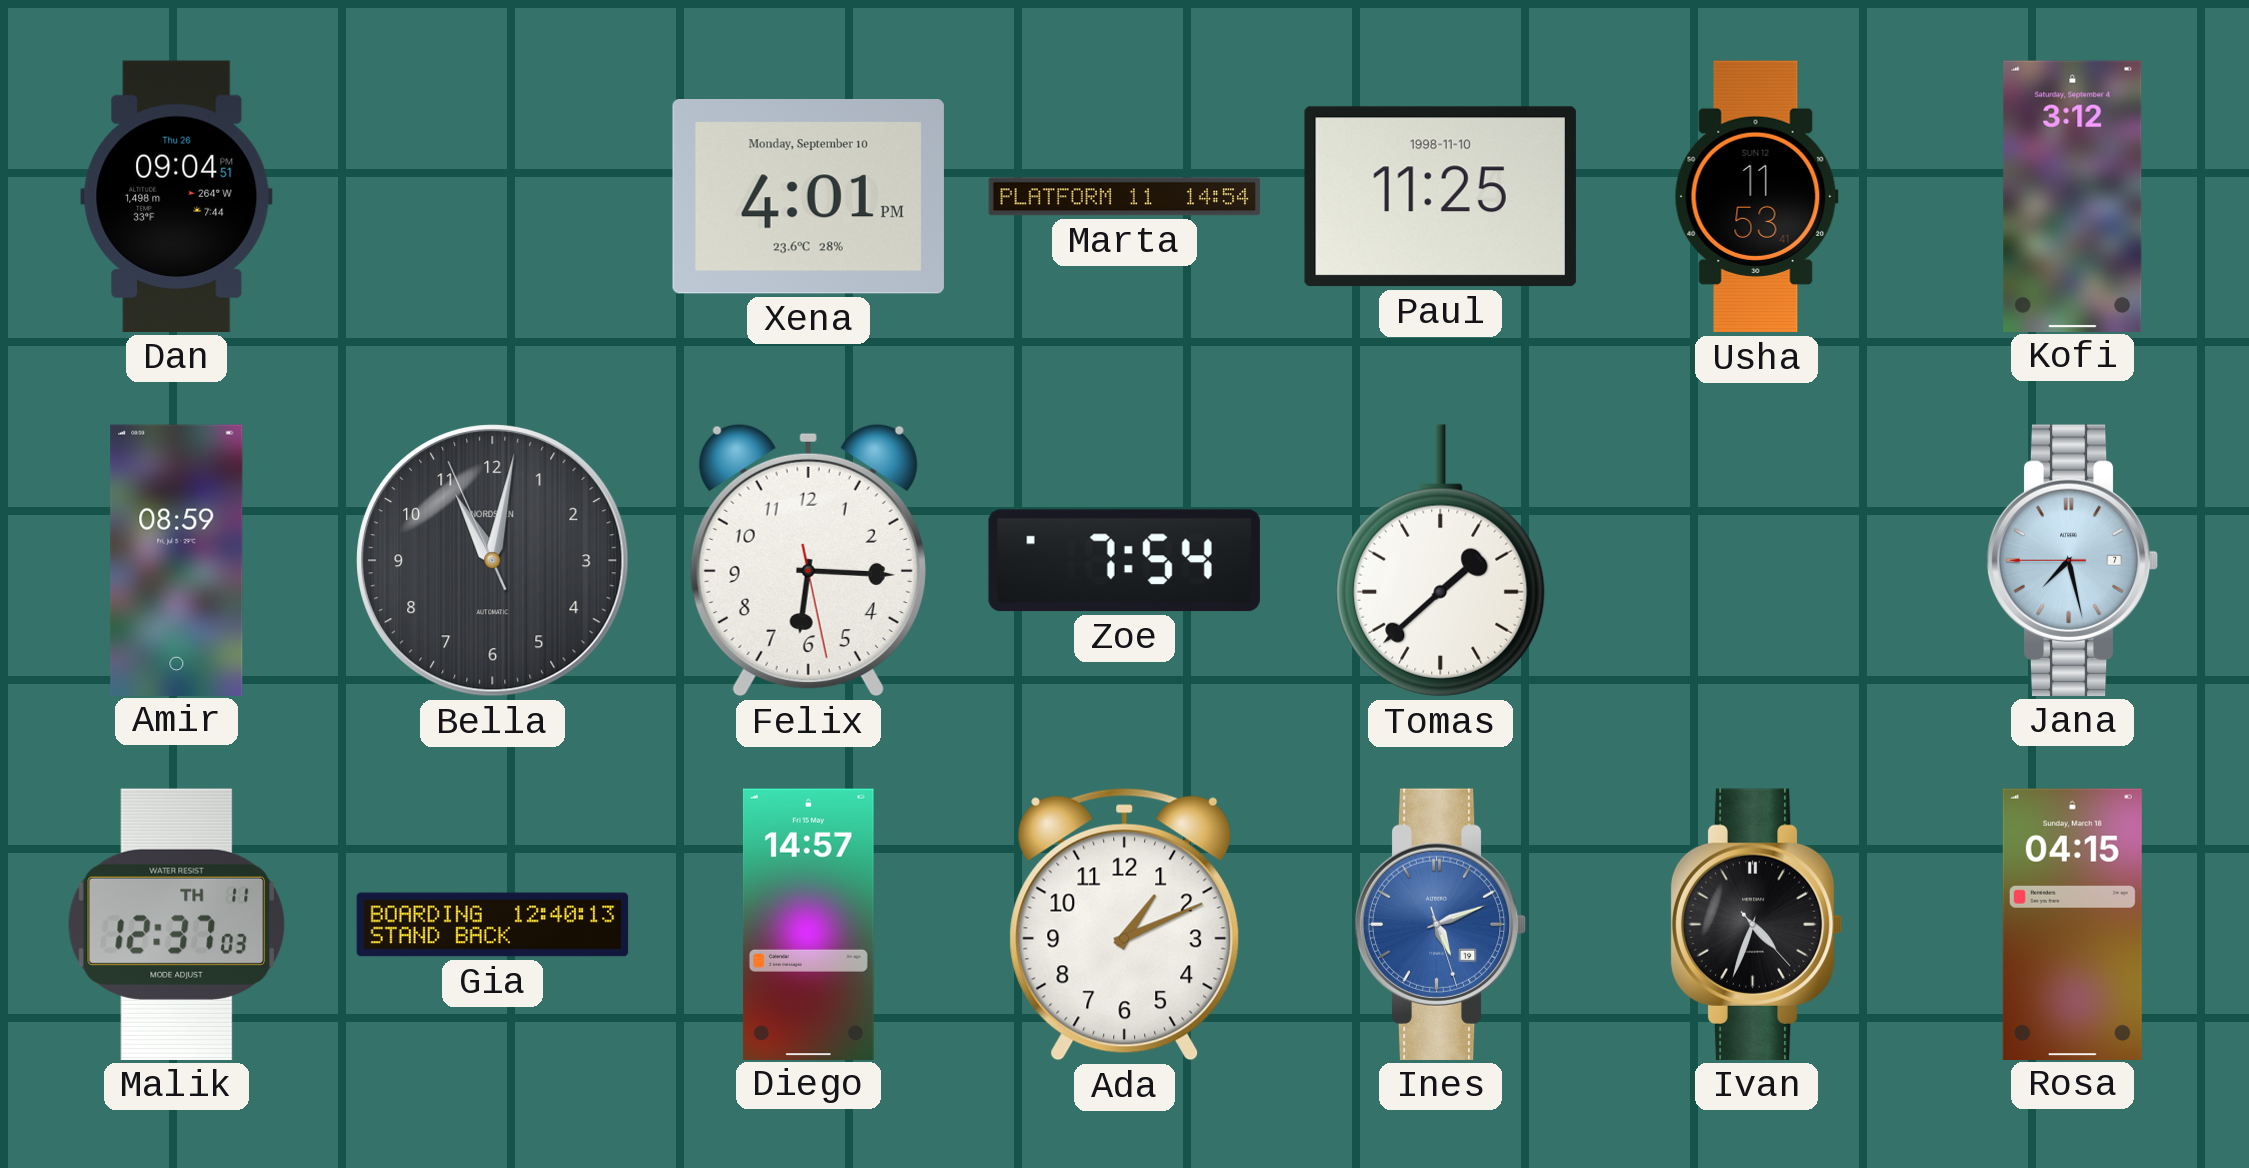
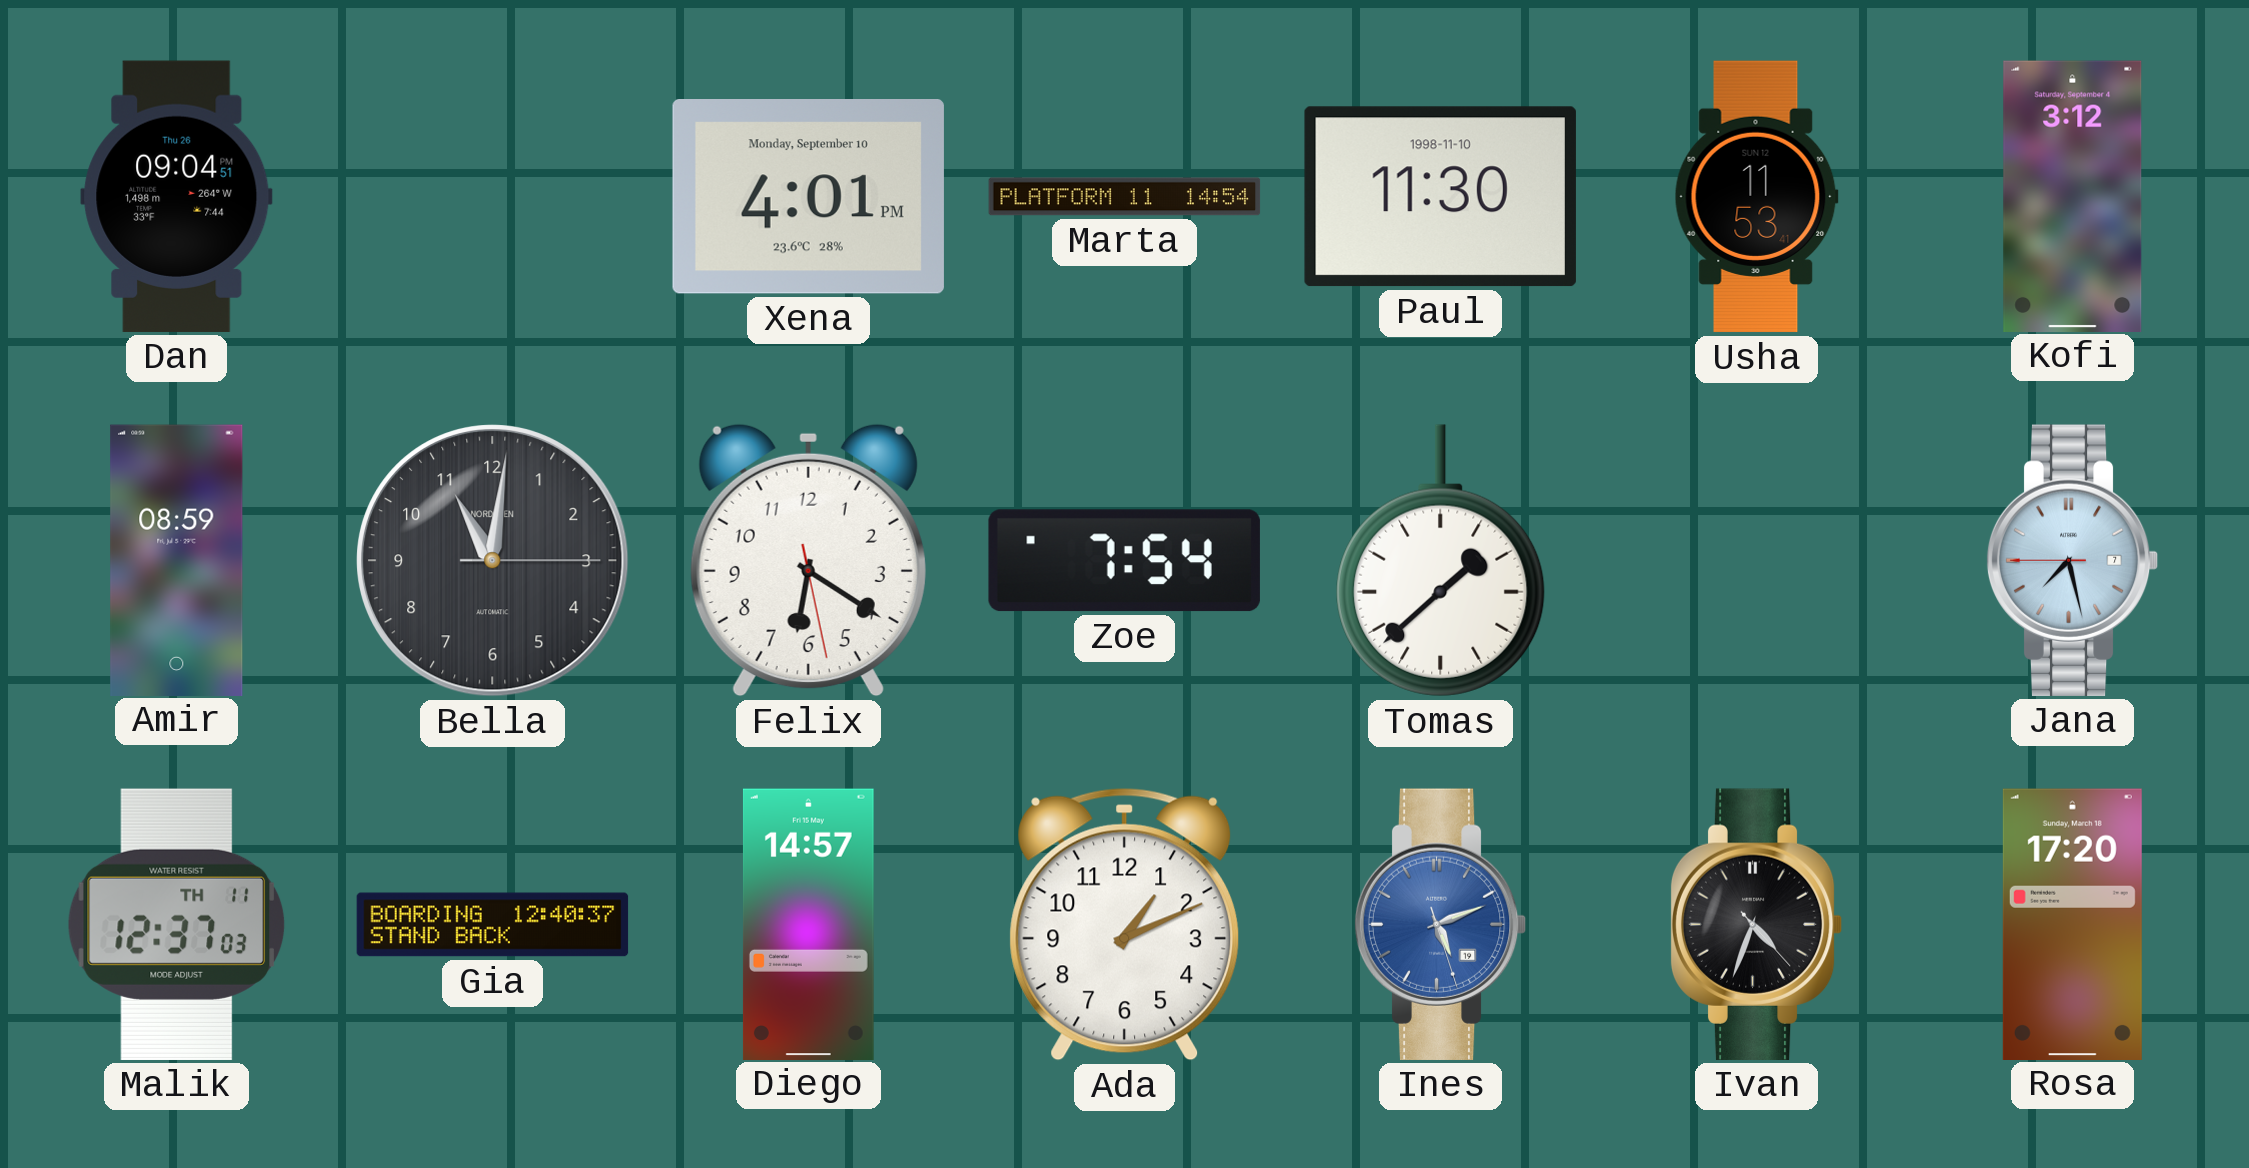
Paul: 11:25 -> 11:30 (1440, 197)
Bella: 11:01:56 -> 11:01:15 (493, 561)
Felix: 6:15 -> 6:20 (808, 560)
Gia: 12:40:13 -> 12:40:37 (493, 925)
Rosa: 04:15 -> 17:20 (2072, 924)
